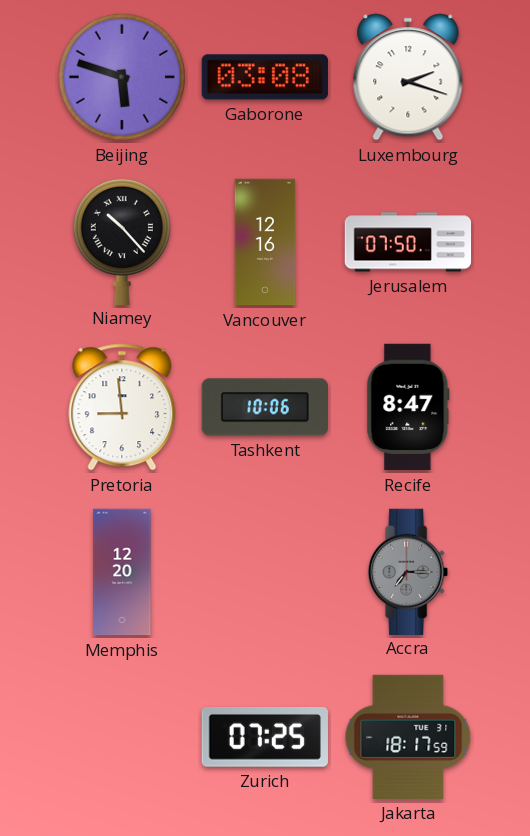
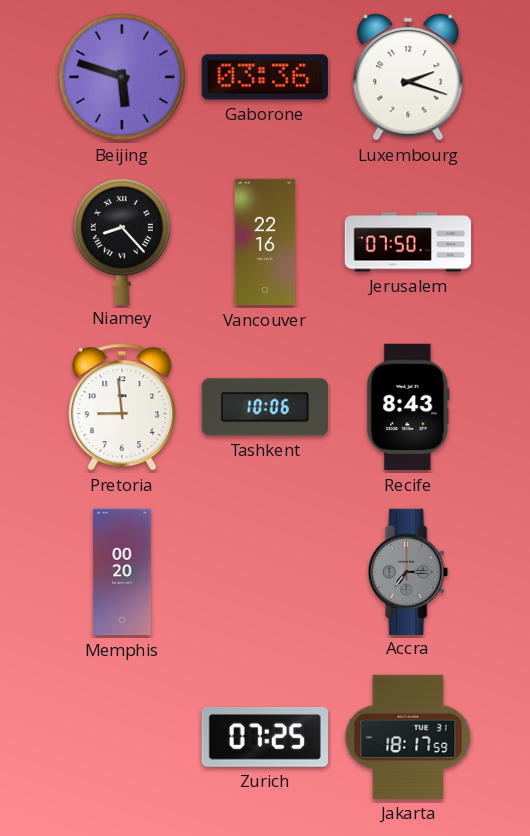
Gaborone: 03:08 -> 03:36 (265, 77)
Niamey: 10:23 -> 8:23 (122, 241)
Vancouver: 12:16 -> 22:16 (265, 242)
Recife: 8:47 -> 8:43 (408, 407)
Memphis: 12:20 -> 00:20 (122, 572)
